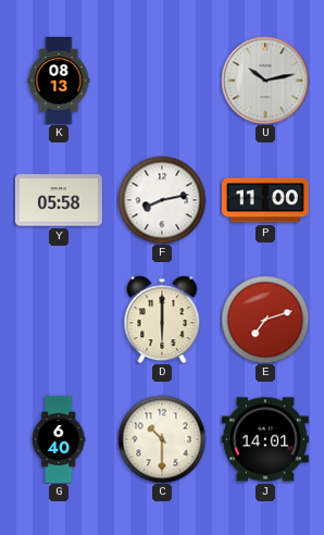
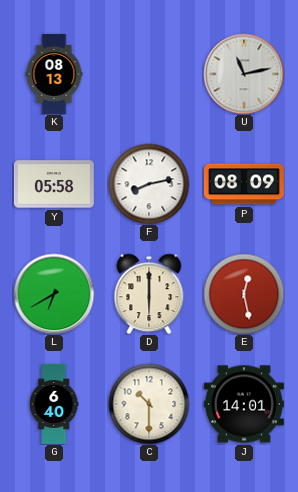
U: 10:13 -> 11:13 (244, 74)
P: 11:00 -> 08:09 (244, 184)
L: none -> 6:40 (54, 294)
E: 7:12 -> 12:28 (244, 294)
